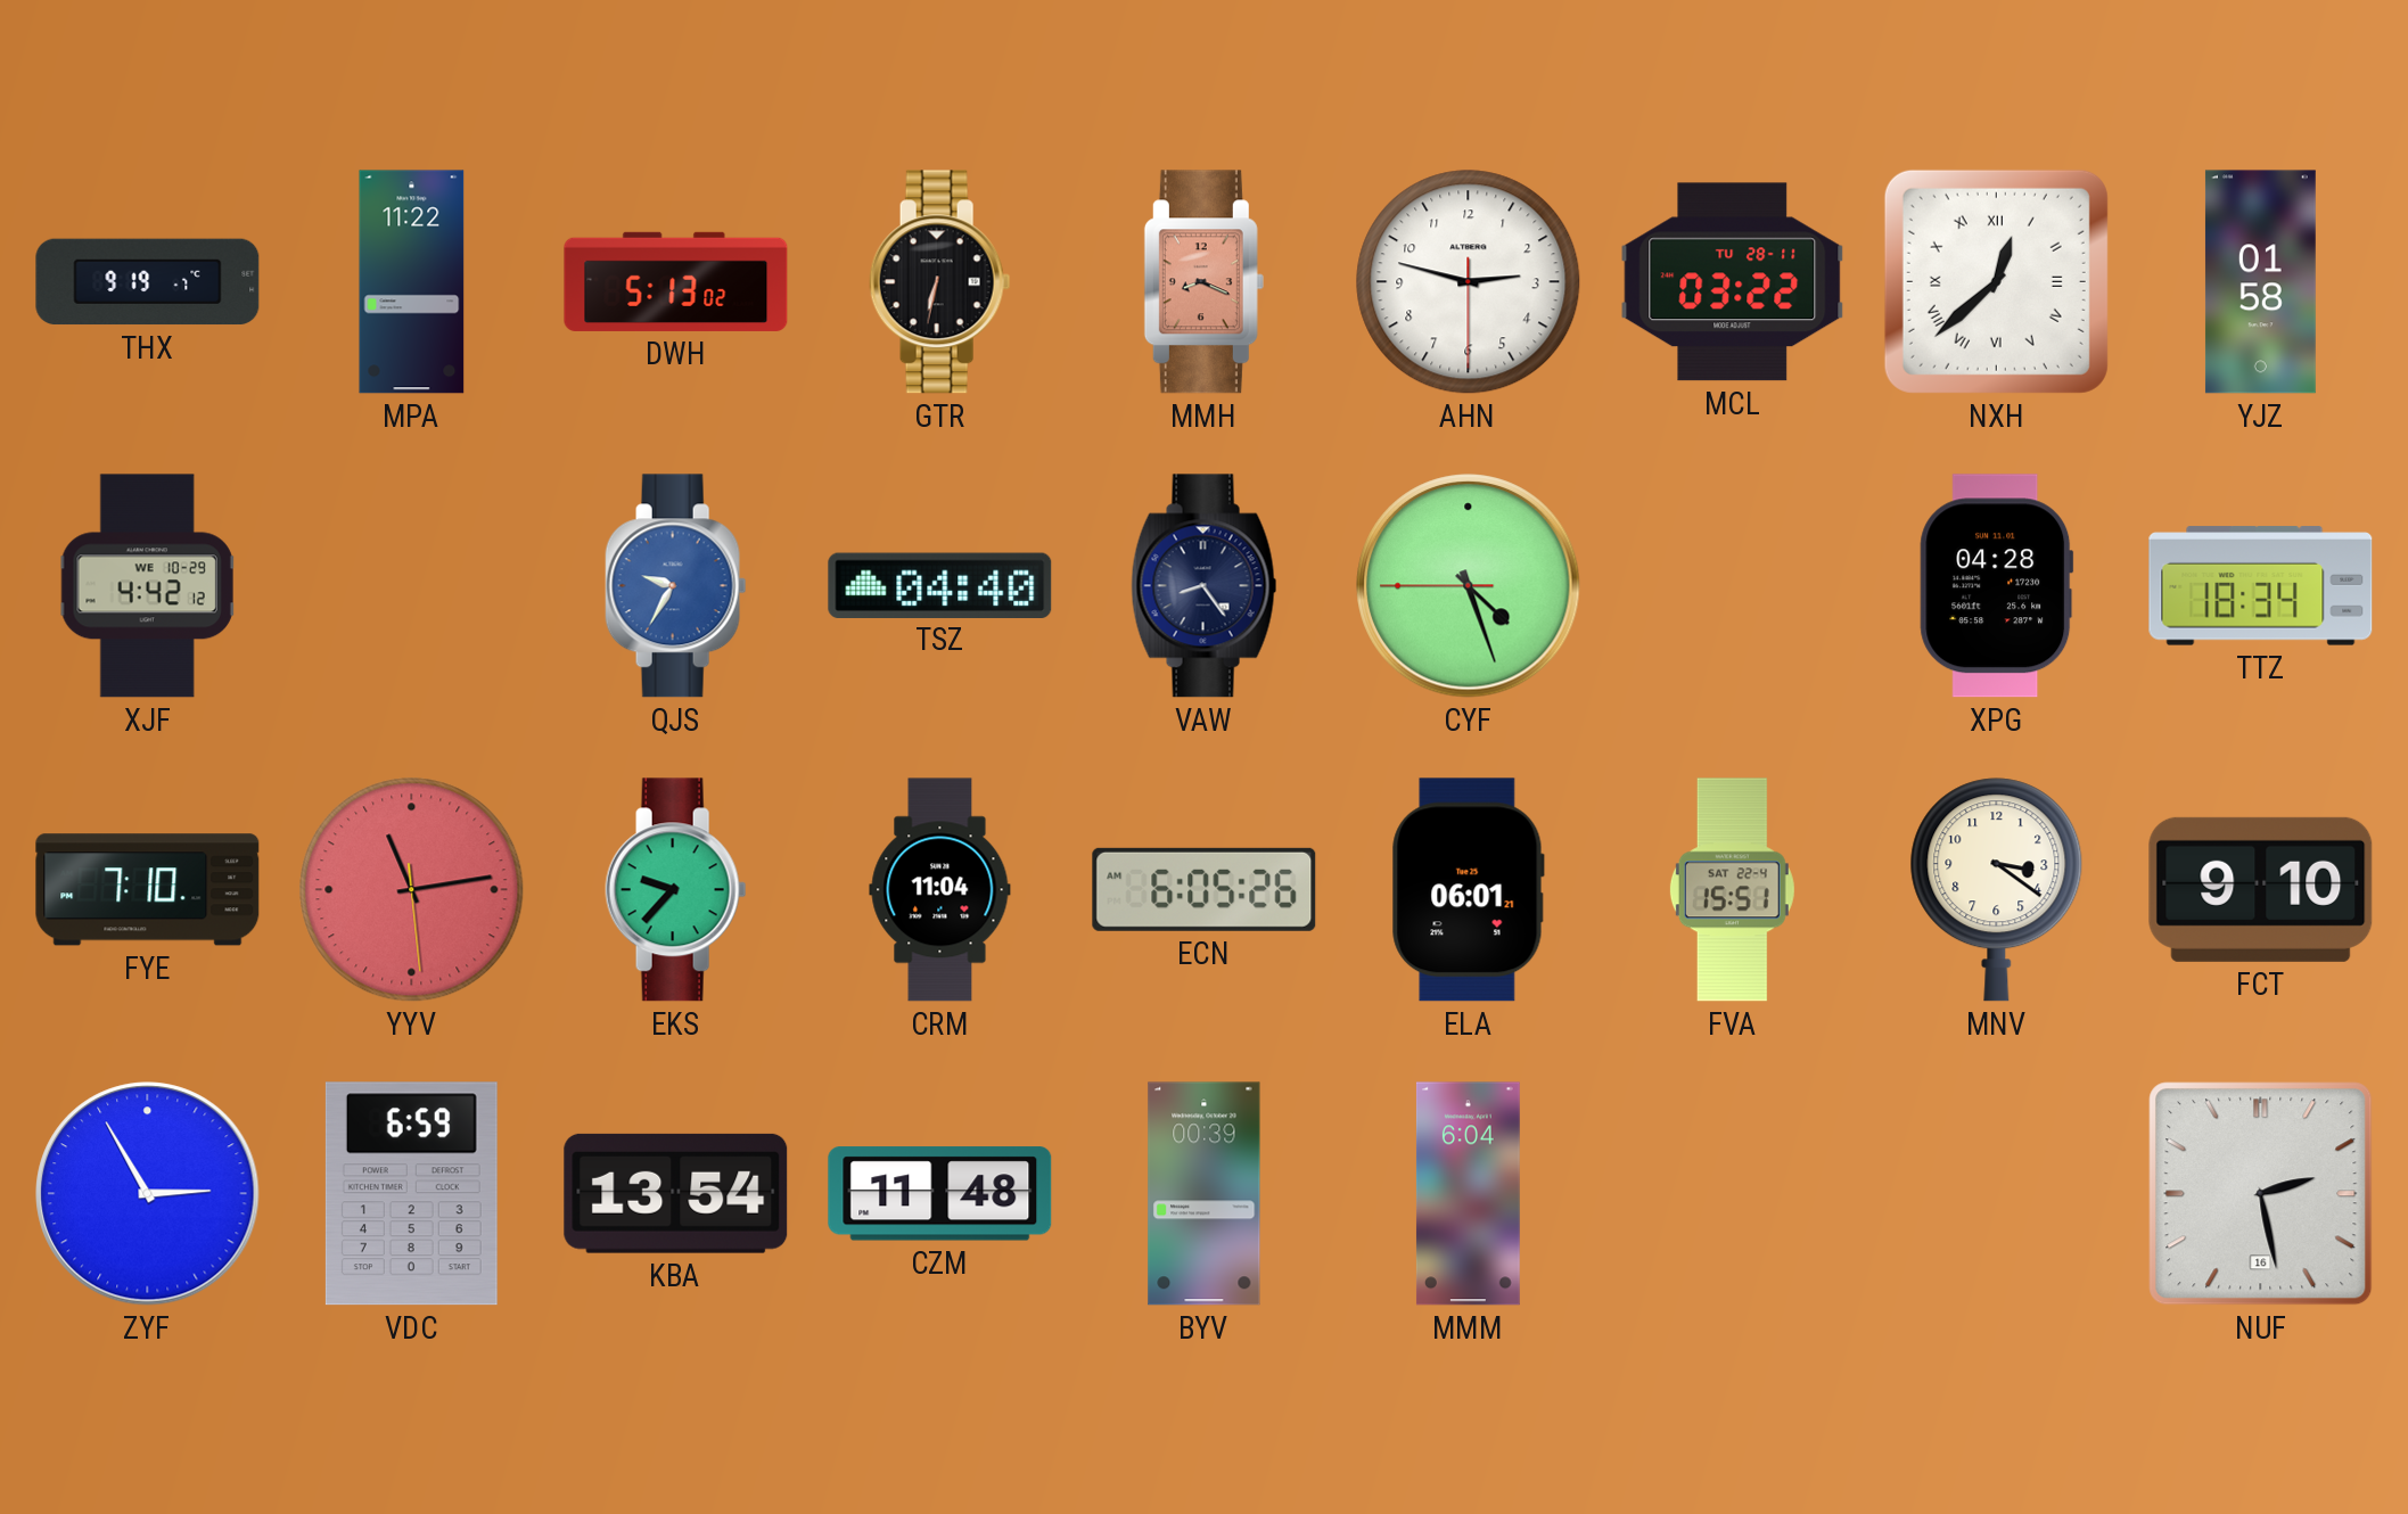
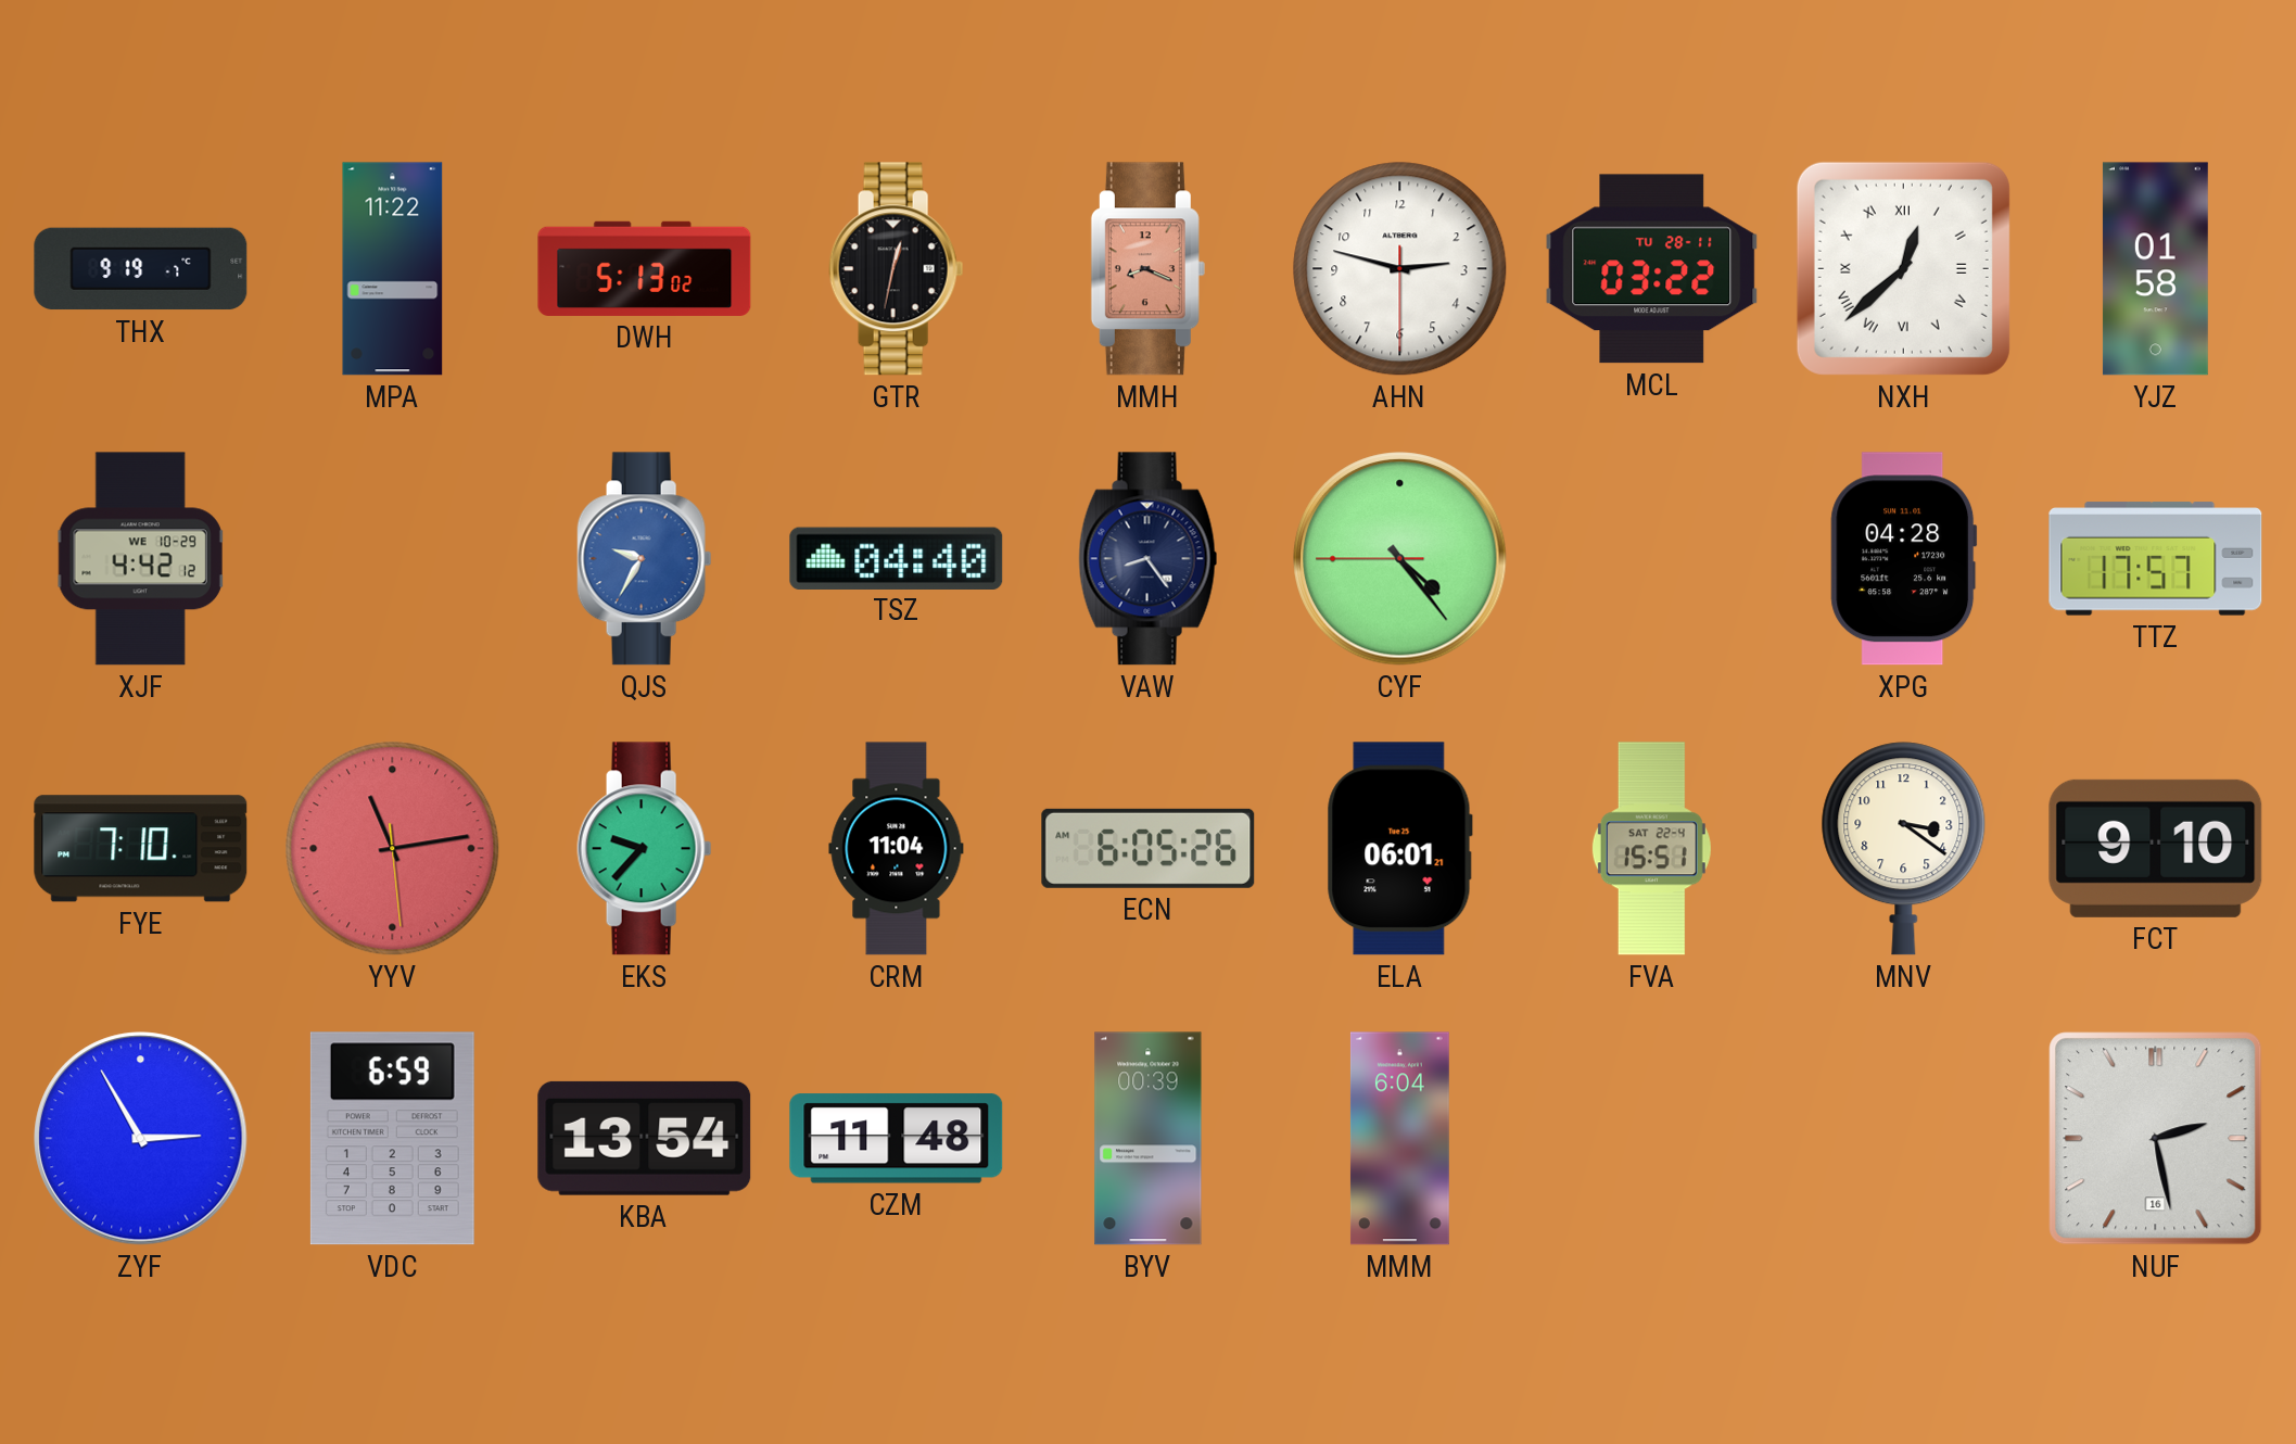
GTR: 6:32 -> 12:32 (897, 269)
CYF: 4:26 -> 4:23 (1400, 559)
TTZ: 18:34 -> 17:57 (2156, 559)
